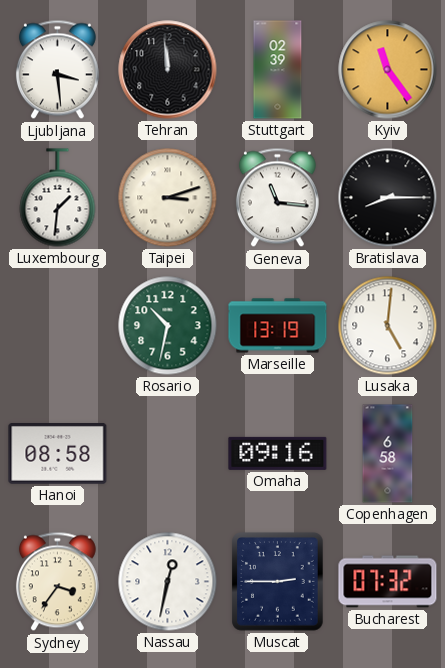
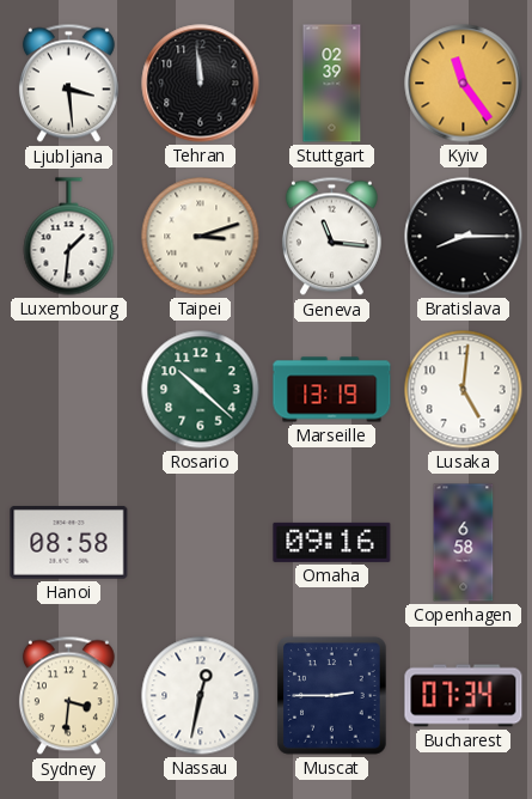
Rosario: 10:32 -> 10:22 (201, 390)
Sydney: 3:36 -> 3:31 (68, 696)
Bucharest: 07:32 -> 07:34 (464, 696)
